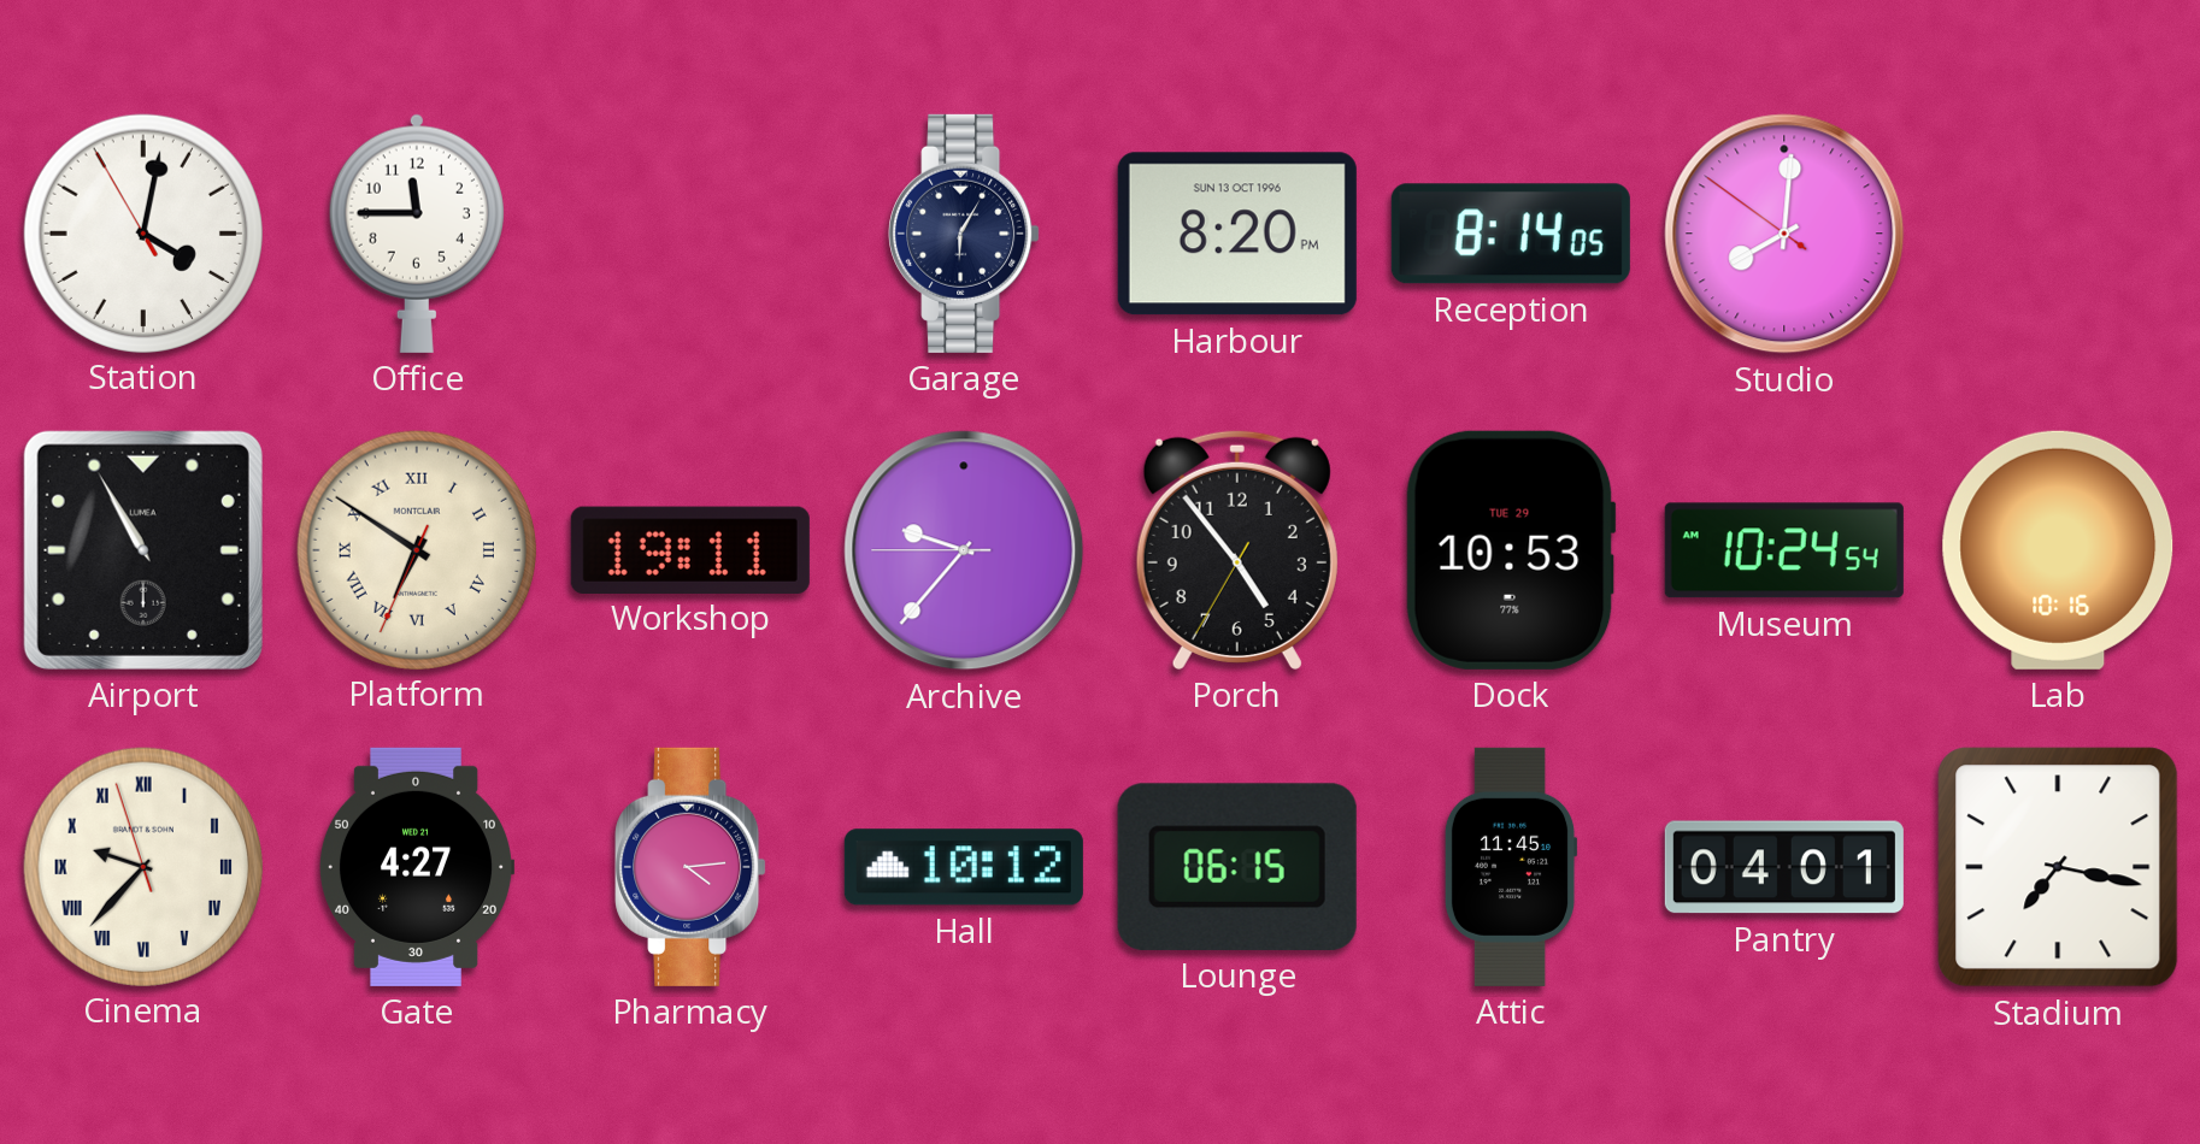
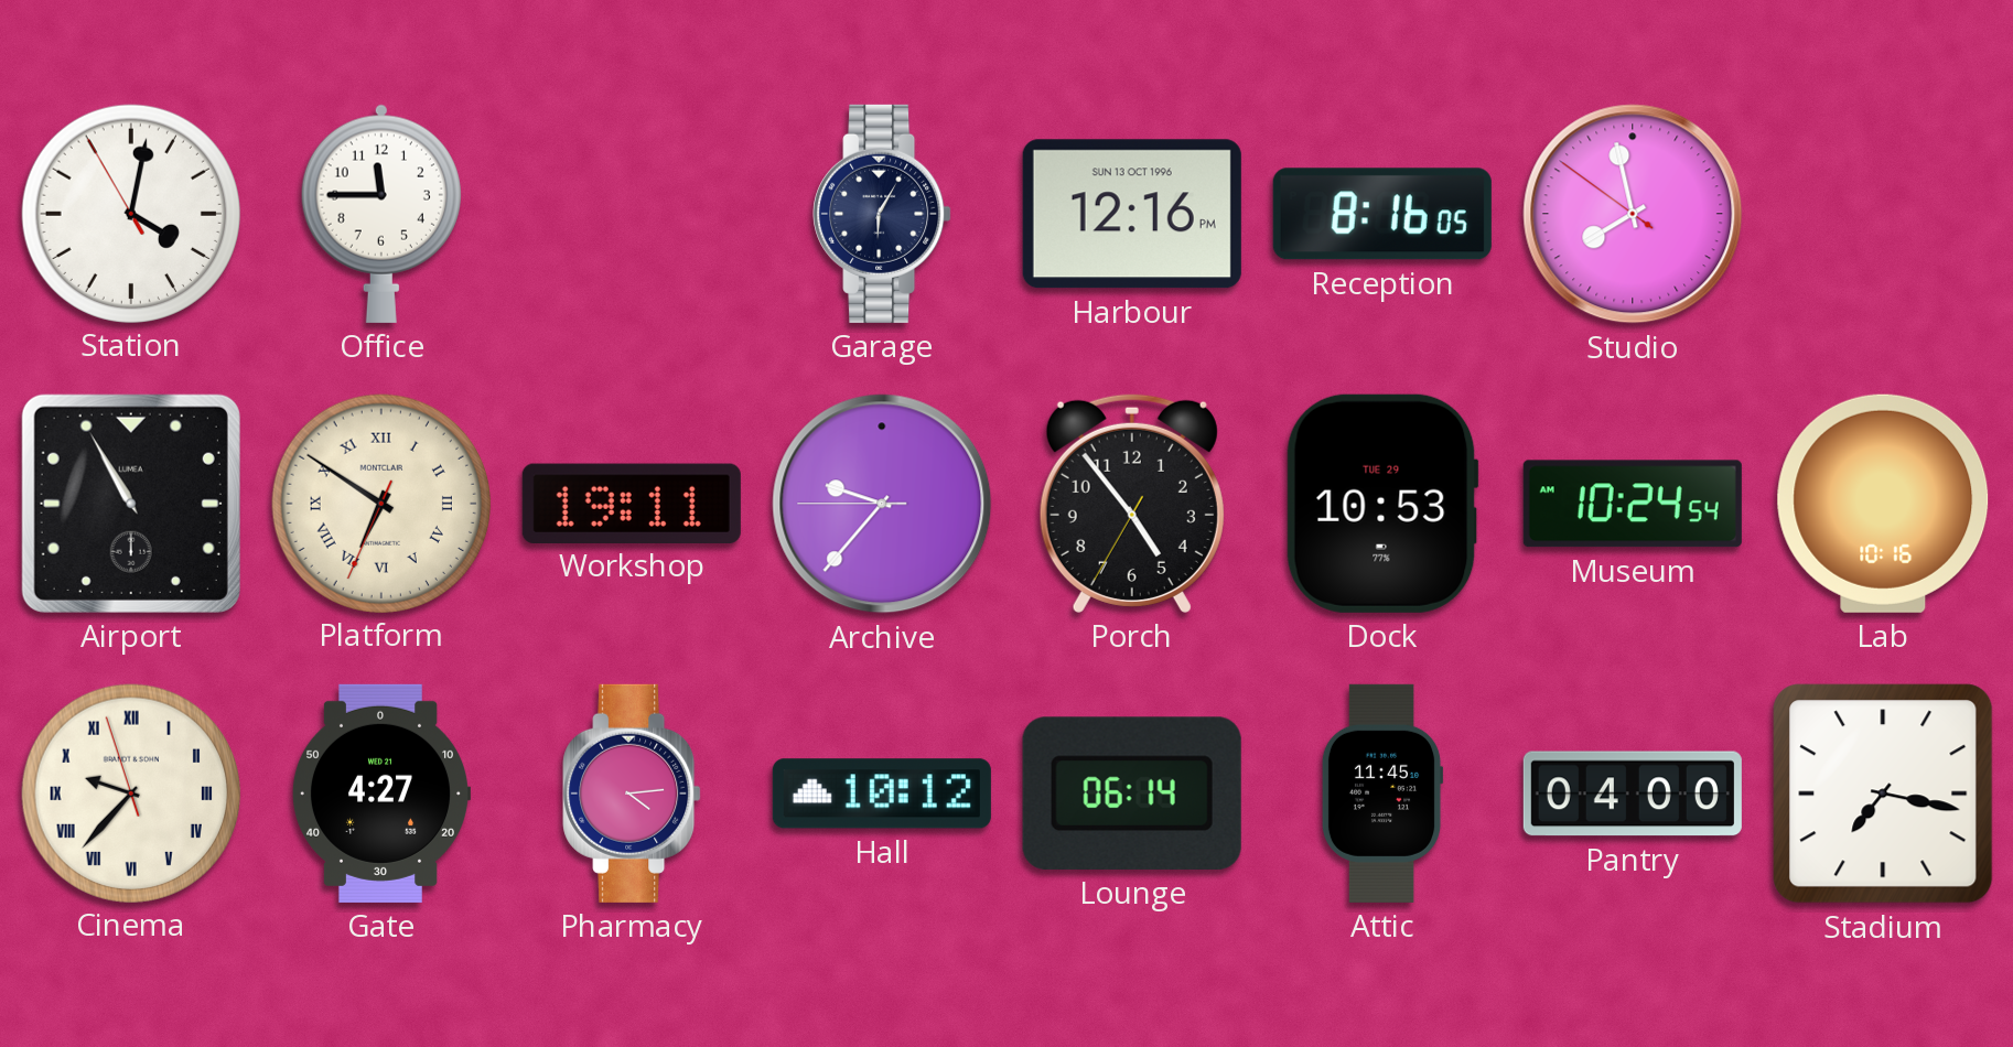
Harbour: 8:20 -> 12:16 (1132, 214)
Reception: 8:14 -> 8:16 (1382, 214)
Studio: 8:00 -> 7:57 (1633, 214)
Lounge: 06:15 -> 06:14 (1132, 794)
Pantry: 04:01 -> 04:00 (1633, 794)
